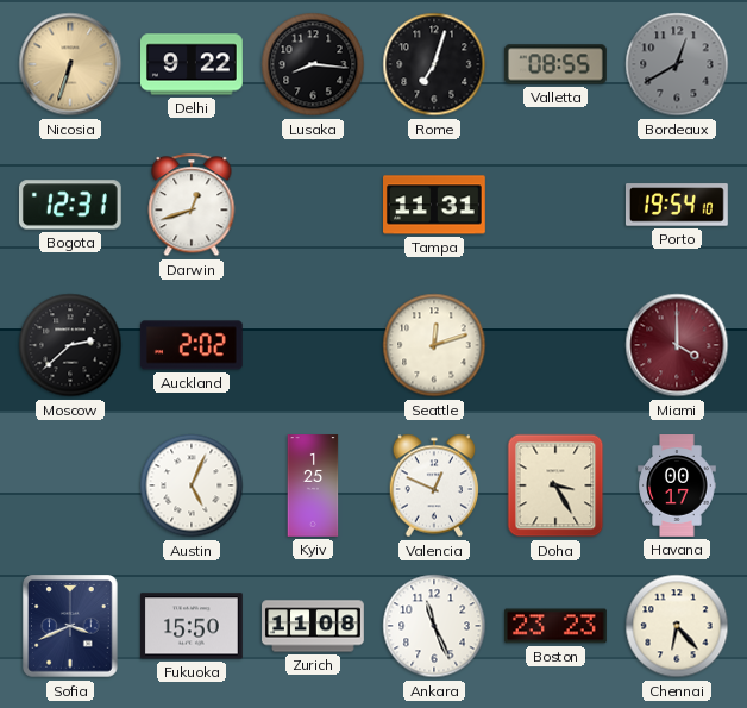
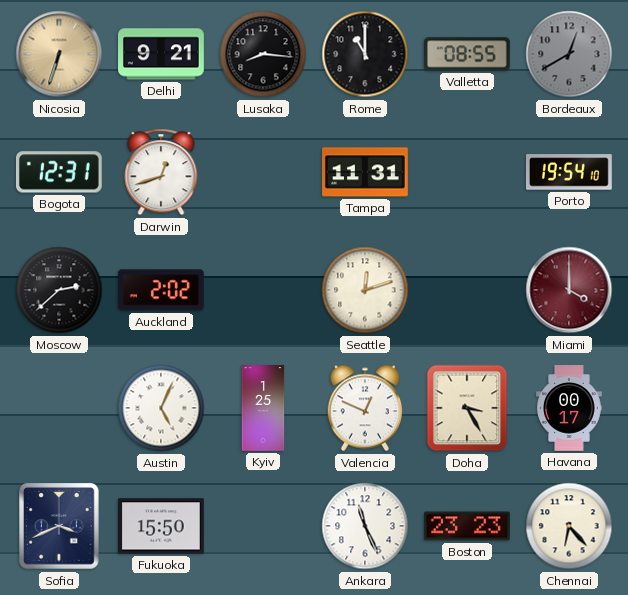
Delhi: 9:22 -> 9:21 (162, 54)
Rome: 7:03 -> 11:00 (365, 54)
Zurich: 11:08 -> none (313, 626)
